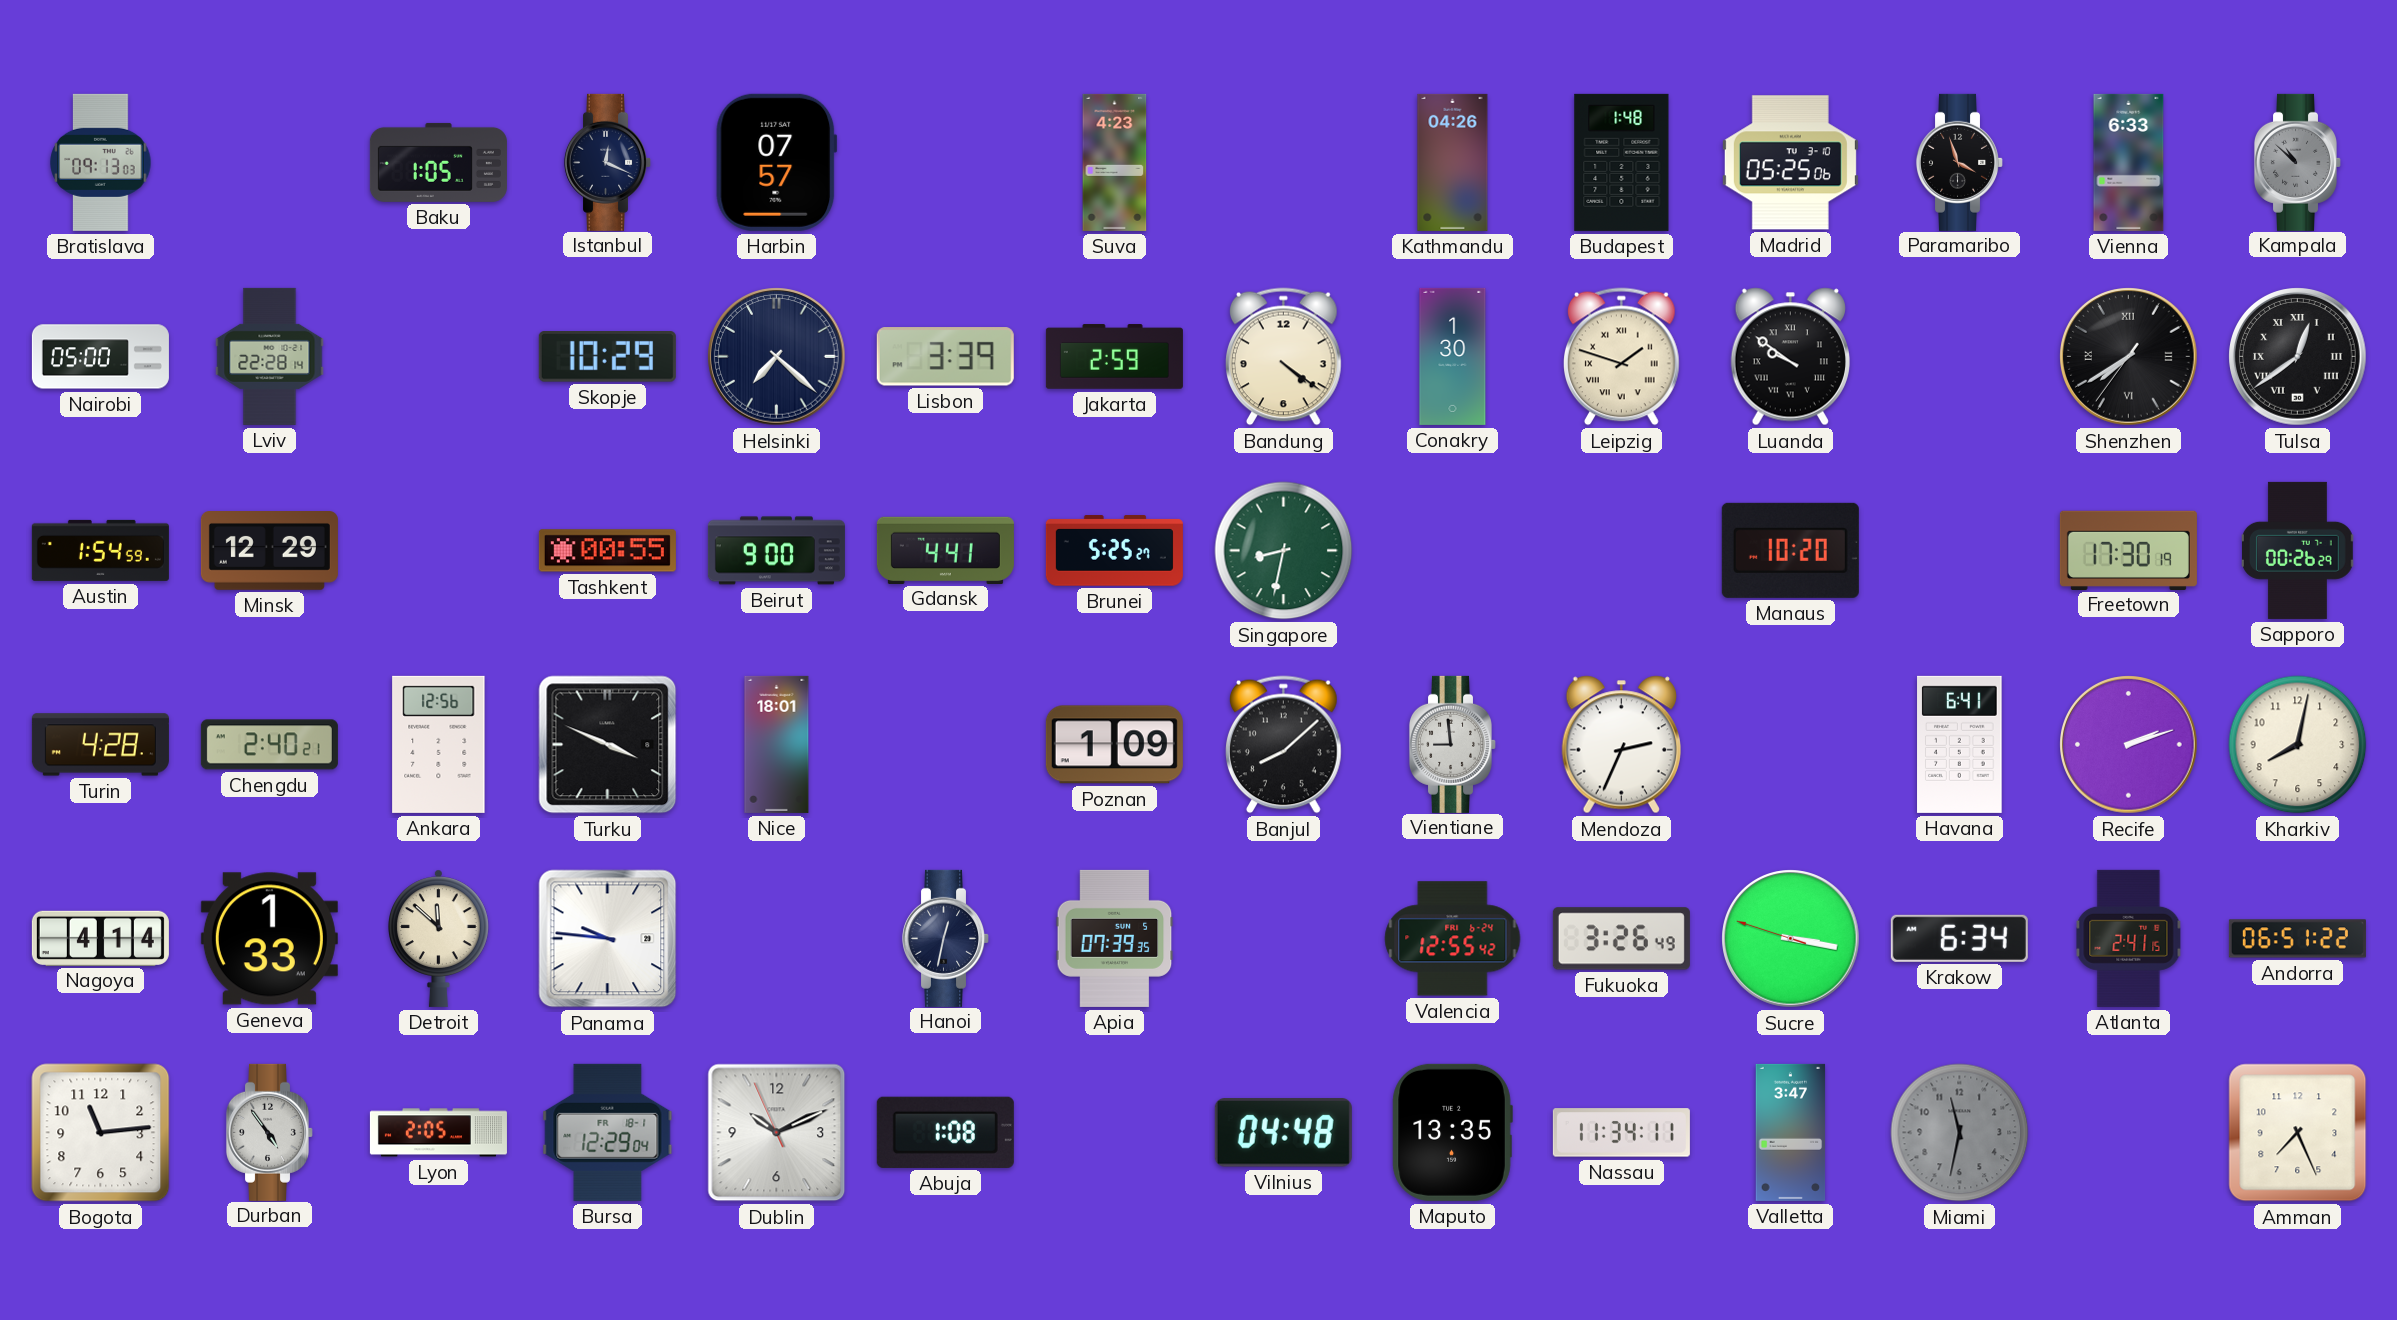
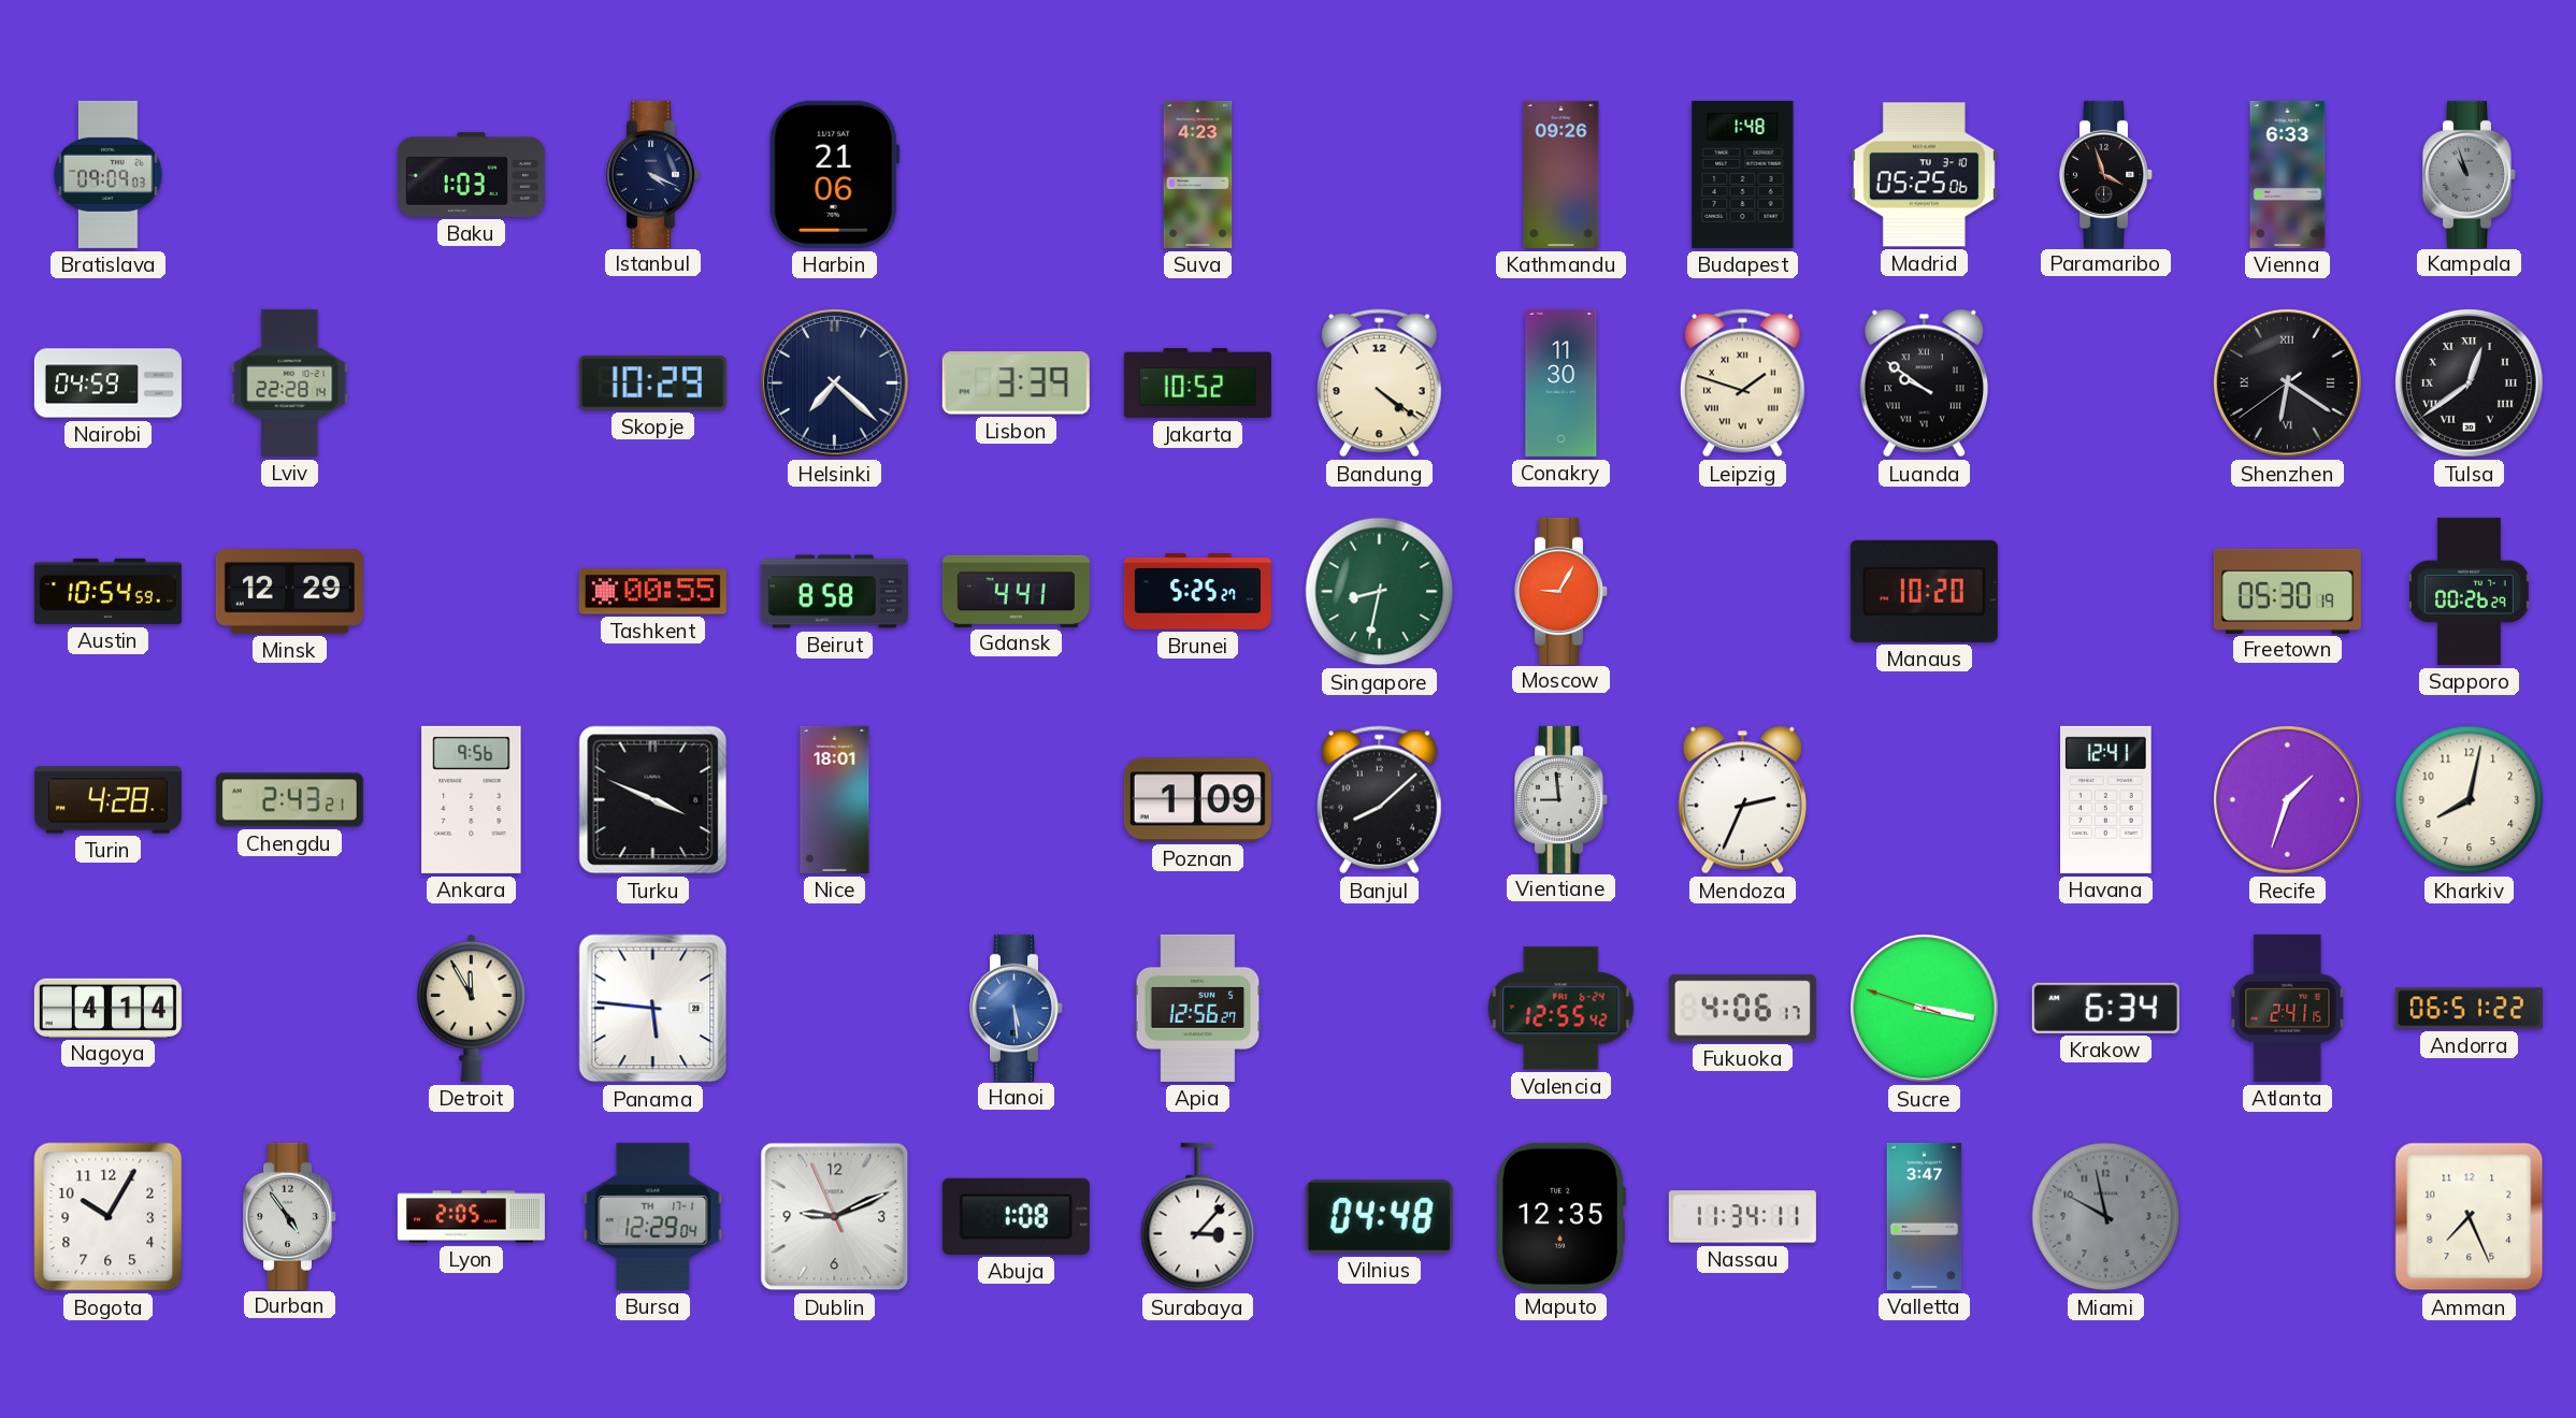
Bratislava: 09:13 -> 09:09 (109, 174)
Baku: 1:05 -> 1:03 (471, 174)
Istanbul: 12:19 -> 4:19 (652, 174)
Harbin: 07:57 -> 21:06 (835, 174)
Kathmandu: 04:26 -> 09:26 (1562, 174)
Kampala: 10:52 -> 10:57 (2469, 174)
Nairobi: 05:00 -> 04:59 (107, 384)
Jakarta: 2:59 -> 10:52 (1197, 384)
Conakry: 1:30 -> 11:30 (1562, 382)
Shenzhen: 7:39 -> 6:20 (2288, 384)
Austin: 1:54 -> 10:54 (107, 591)
Beirut: 9:00 -> 8:58 (834, 592)
Moscow: none -> 9:05 (1560, 591)
Freetown: 17:30 -> 05:30 (2287, 591)
Chengdu: 2:40 -> 2:43 (289, 800)
Ankara: 12:56 -> 9:56 (472, 799)
Havana: 6:41 -> 12:41 (2106, 799)
Recife: 2:12 -> 1:33 (2288, 800)
Geneva: 1:33 -> none (269, 939)
Detroit: 11:52 -> 11:55 (472, 1008)
Panama: 9:46 -> 5:46 (653, 1009)
Hanoi: 12:32 -> 5:29 (1016, 1008)
Hanoi dial: navy -> blue (1016, 1008)
Apia: 07:39 -> 12:56 (1198, 1008)
Fukuoka: 3:26 -> 4:06 (1742, 1009)
Bogota: 11:14 -> 10:05 (109, 1217)
Bursa date: FR 18-1 -> TH 17-1 (653, 1216)
Dublin: 10:10 -> 9:10 (835, 1217)
Surabaya: none -> 3:07 (1198, 1217)
Maputo: 13:35 -> 12:35 (1560, 1216)
Miami: 11:32 -> 9:58 (2106, 1217)
